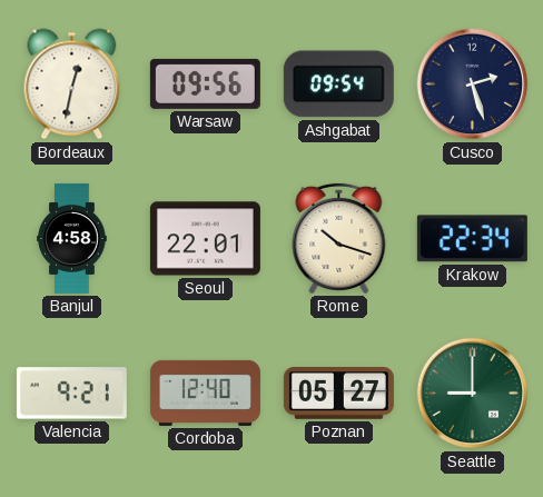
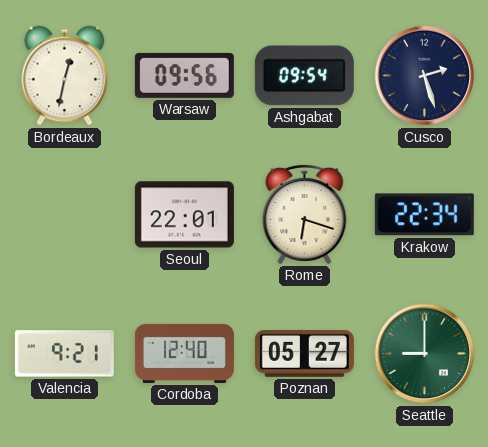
Banjul: 4:58 -> none (72, 238)
Rome: 10:18 -> 6:18 (305, 214)
